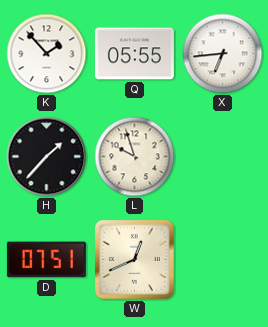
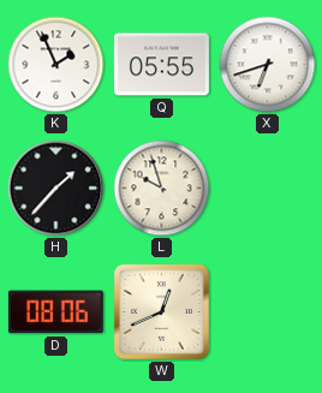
K: 1:53 -> 1:56 (56, 65)
X: 6:44 -> 6:42 (268, 65)
D: 07:51 -> 08:06 (55, 312)
